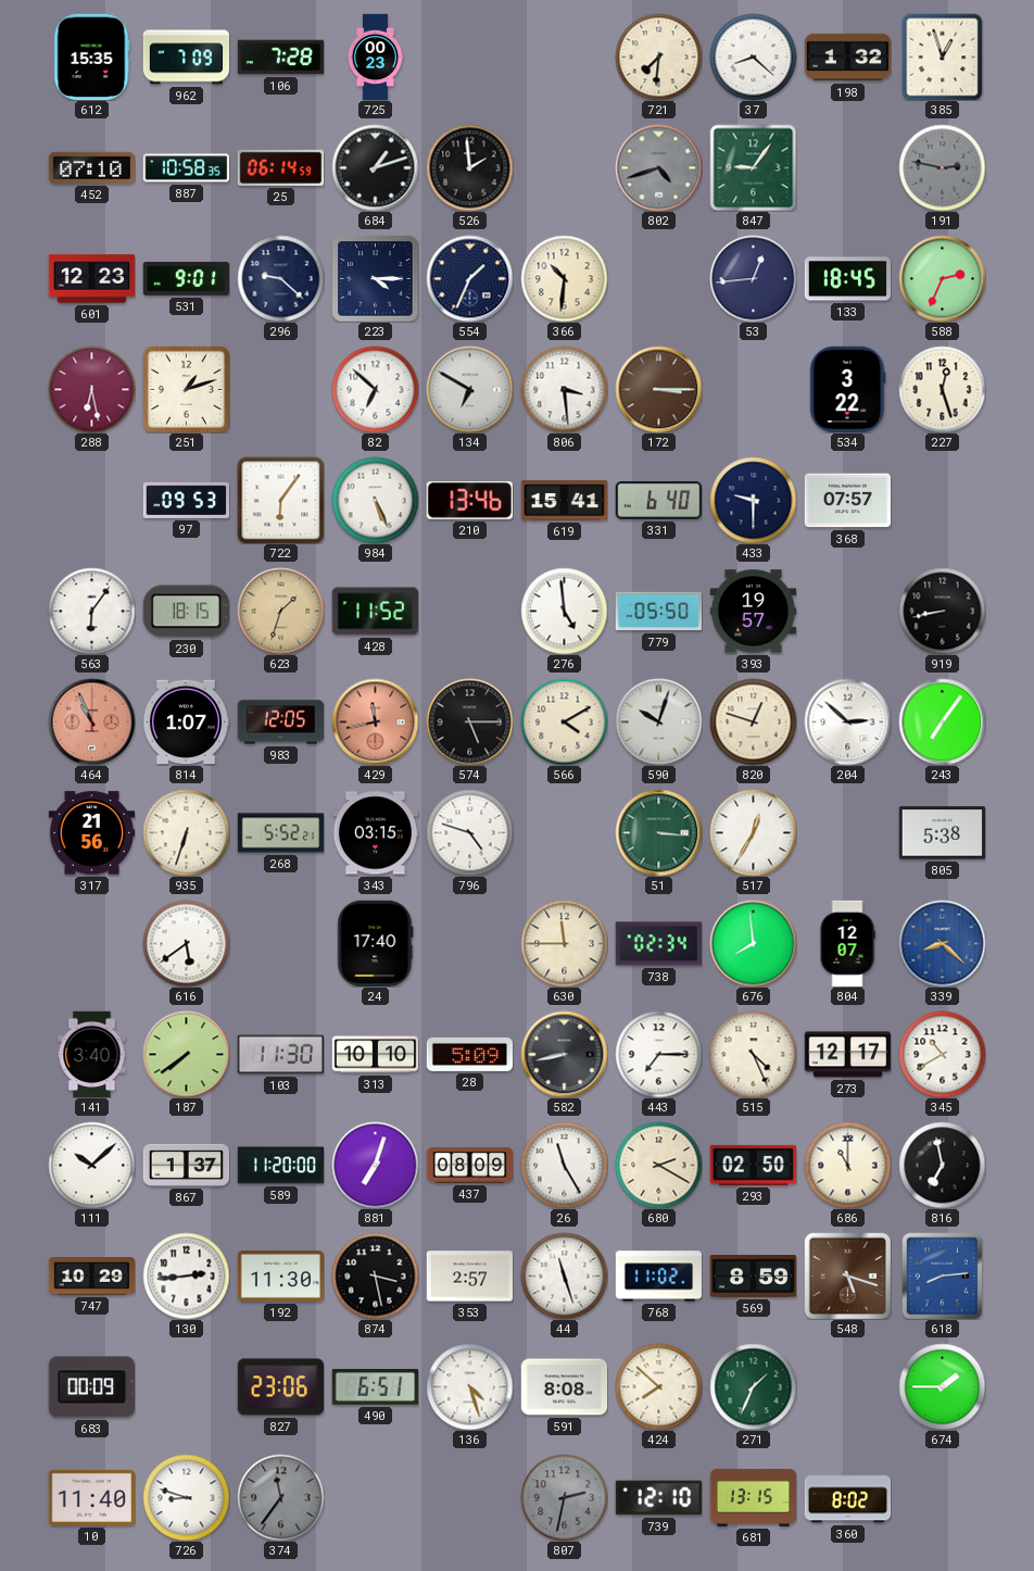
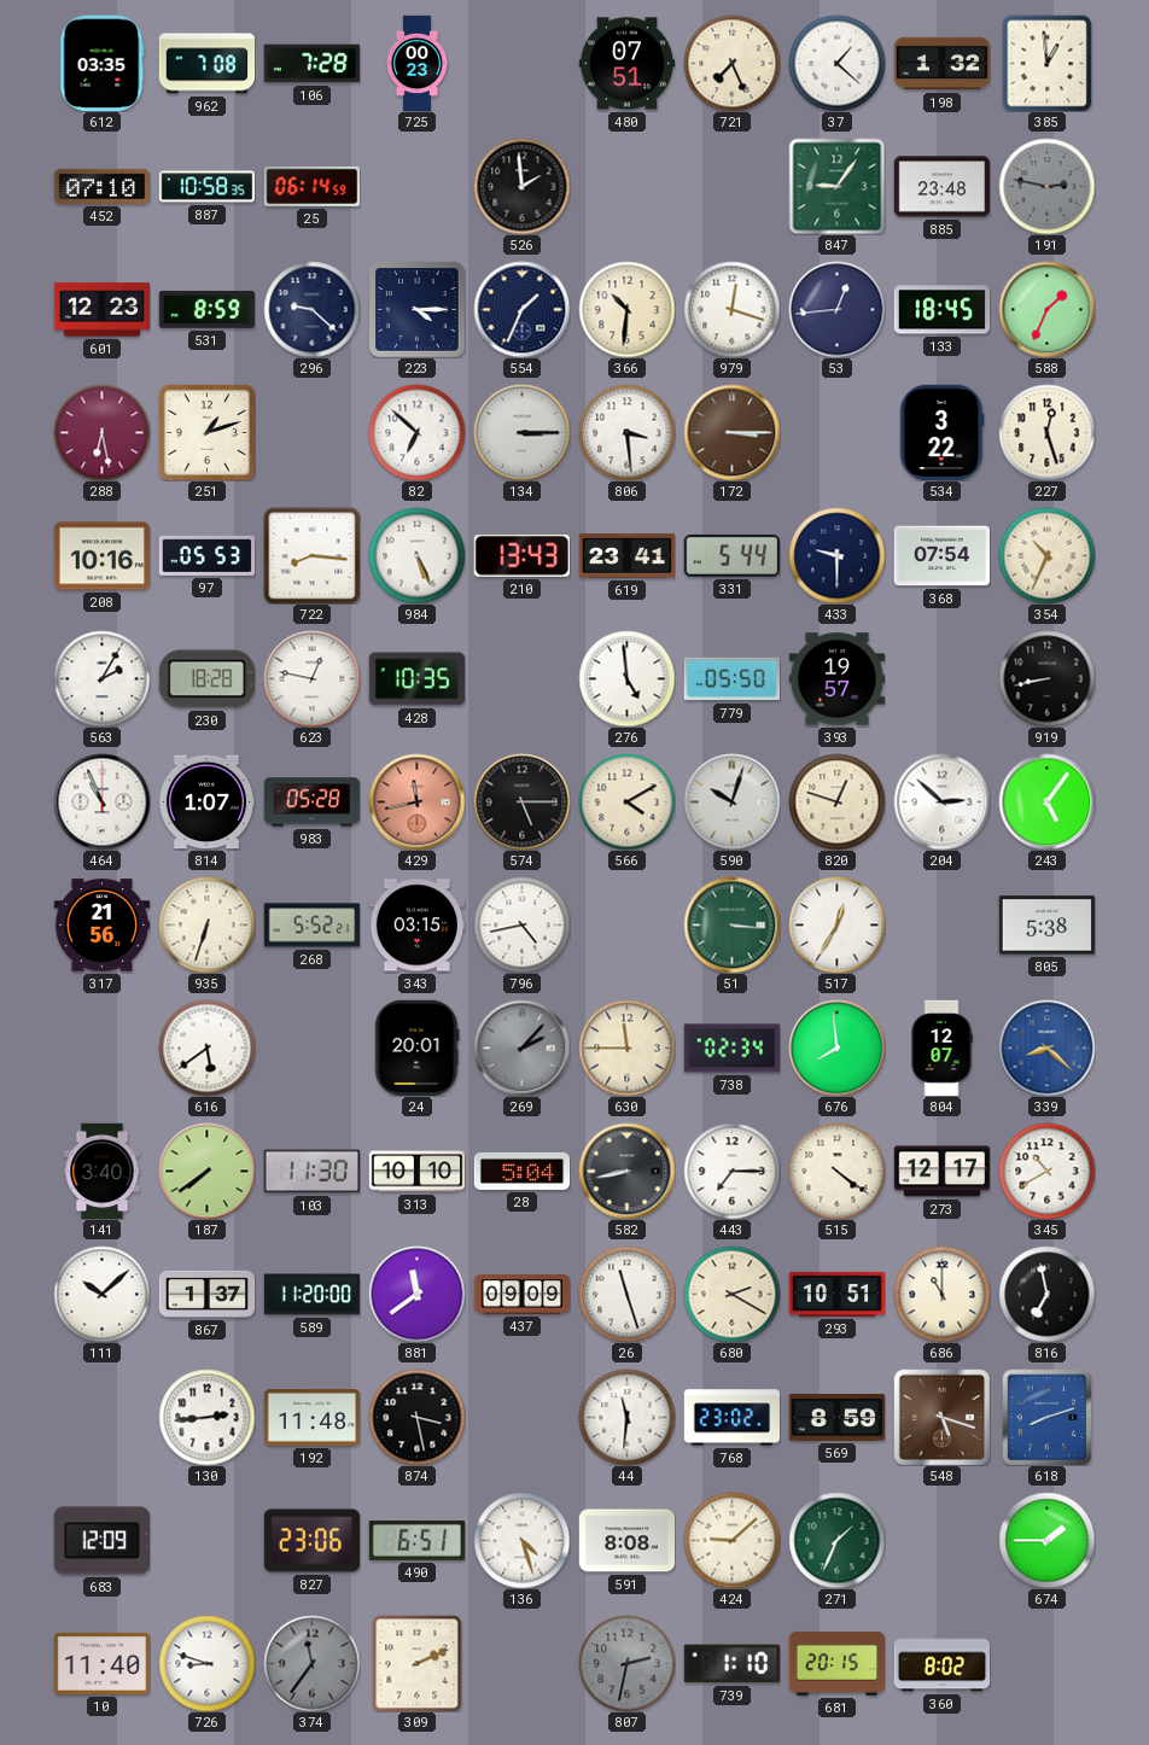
612: 15:35 -> 03:35 (101, 63)
962: 7:09 -> 7:08 (206, 64)
480: none -> 07:51 (626, 64)
721: 7:31 -> 7:26 (731, 63)
37: 8:22 -> 1:22 (836, 63)
385: 12:57 -> 12:59 (1048, 63)
684: 1:12 -> none (375, 167)
802: 4:42 -> none (658, 167)
885: none -> 23:48 (941, 187)
531: 9:01 -> 8:59 (206, 309)
979: none -> 12:18 (731, 309)
588: 2:34 -> 1:34 (1046, 309)
134: 6:50 -> 3:15 (521, 432)
208: none -> 10:16 (101, 556)
97: 09:53 -> 05:53 (206, 555)
722: 6:06 -> 8:16 (311, 555)
210: 13:46 -> 13:43 (521, 555)
619: 15:41 -> 23:41 (626, 556)
331: 6:40 -> 5:44 (731, 555)
368: 07:57 -> 07:54 (941, 556)
354: none -> 10:34 (1046, 555)
563: 6:06 -> 2:05 (101, 678)
230: 18:15 -> 18:28 (206, 679)
623: 1:33 -> 12:47 (311, 678)
623 dial: champagne -> white (311, 678)
428: 11:52 -> 10:35 (416, 679)
464 dial: salmon -> white (101, 801)
983: 12:05 -> 05:28 (311, 803)
243: 7:06 -> 5:06 (1046, 801)
796: 4:48 -> 4:43 (521, 924)
24: 17:40 -> 20:01 (418, 1047)
269: none -> 2:07 (521, 1047)
28: 5:09 -> 5:04 (521, 1171)
515: 4:26 -> 4:21 (836, 1171)
881: 7:03 -> 11:39 (416, 1294)
437: 08:09 -> 09:09 (521, 1295)
26: 11:25 -> 11:27 (626, 1294)
293: 02:50 -> 10:51 (836, 1294)
747: 10:29 -> none (91, 1277)
192: 11:30 -> 11:48 (311, 1418)
353: 2:57 -> none (469, 1277)
44: 11:27 -> 11:31 (626, 1417)
768: 11:02 -> 23:02 (731, 1418)
618: 8:14 -> 8:12 (1048, 1417)
683: 00:09 -> 12:09 (101, 1541)
424: 7:52 -> 9:08 (731, 1540)
309: none -> 2:11 (418, 1663)
739: 12:10 -> 1:10 (731, 1664)
681: 13:15 -> 20:15 (836, 1663)
